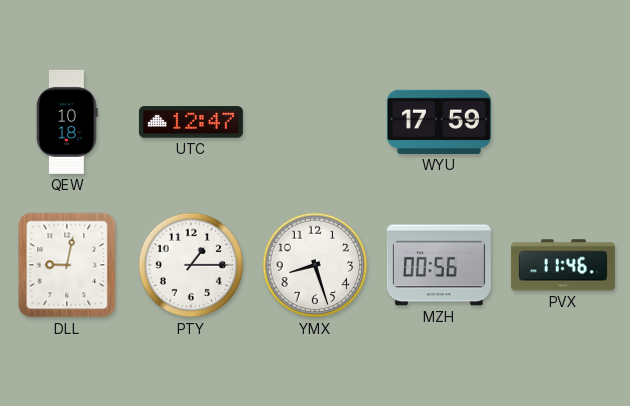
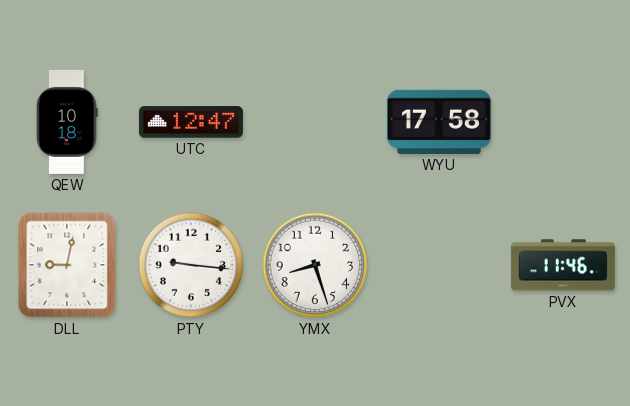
WYU: 17:59 -> 17:58 (439, 122)
PTY: 1:15 -> 9:16 (191, 265)
MZH: 00:56 -> none (439, 265)
